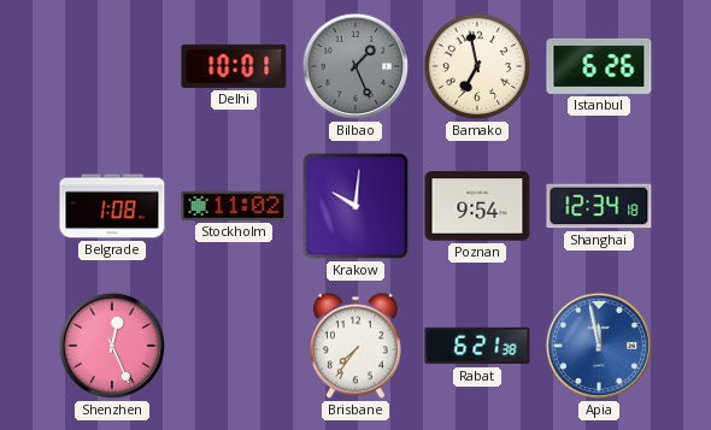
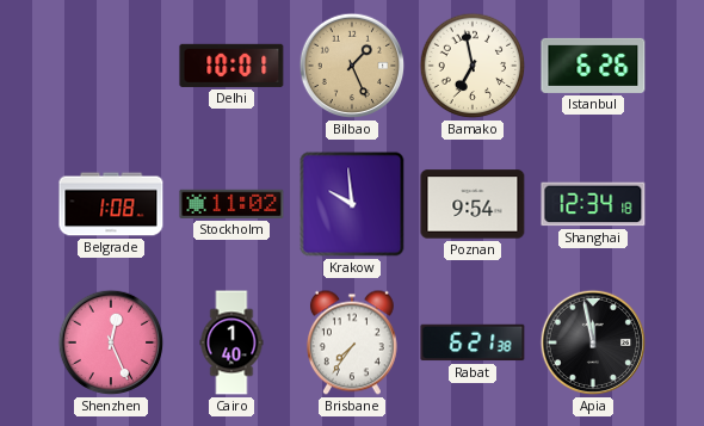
Bilbao dial: grey -> champagne (352, 66)
Krakow: 10:01 -> 9:59 (352, 204)
Cairo: none -> 1:40 (231, 342)
Apia dial: blue -> black (593, 342)
